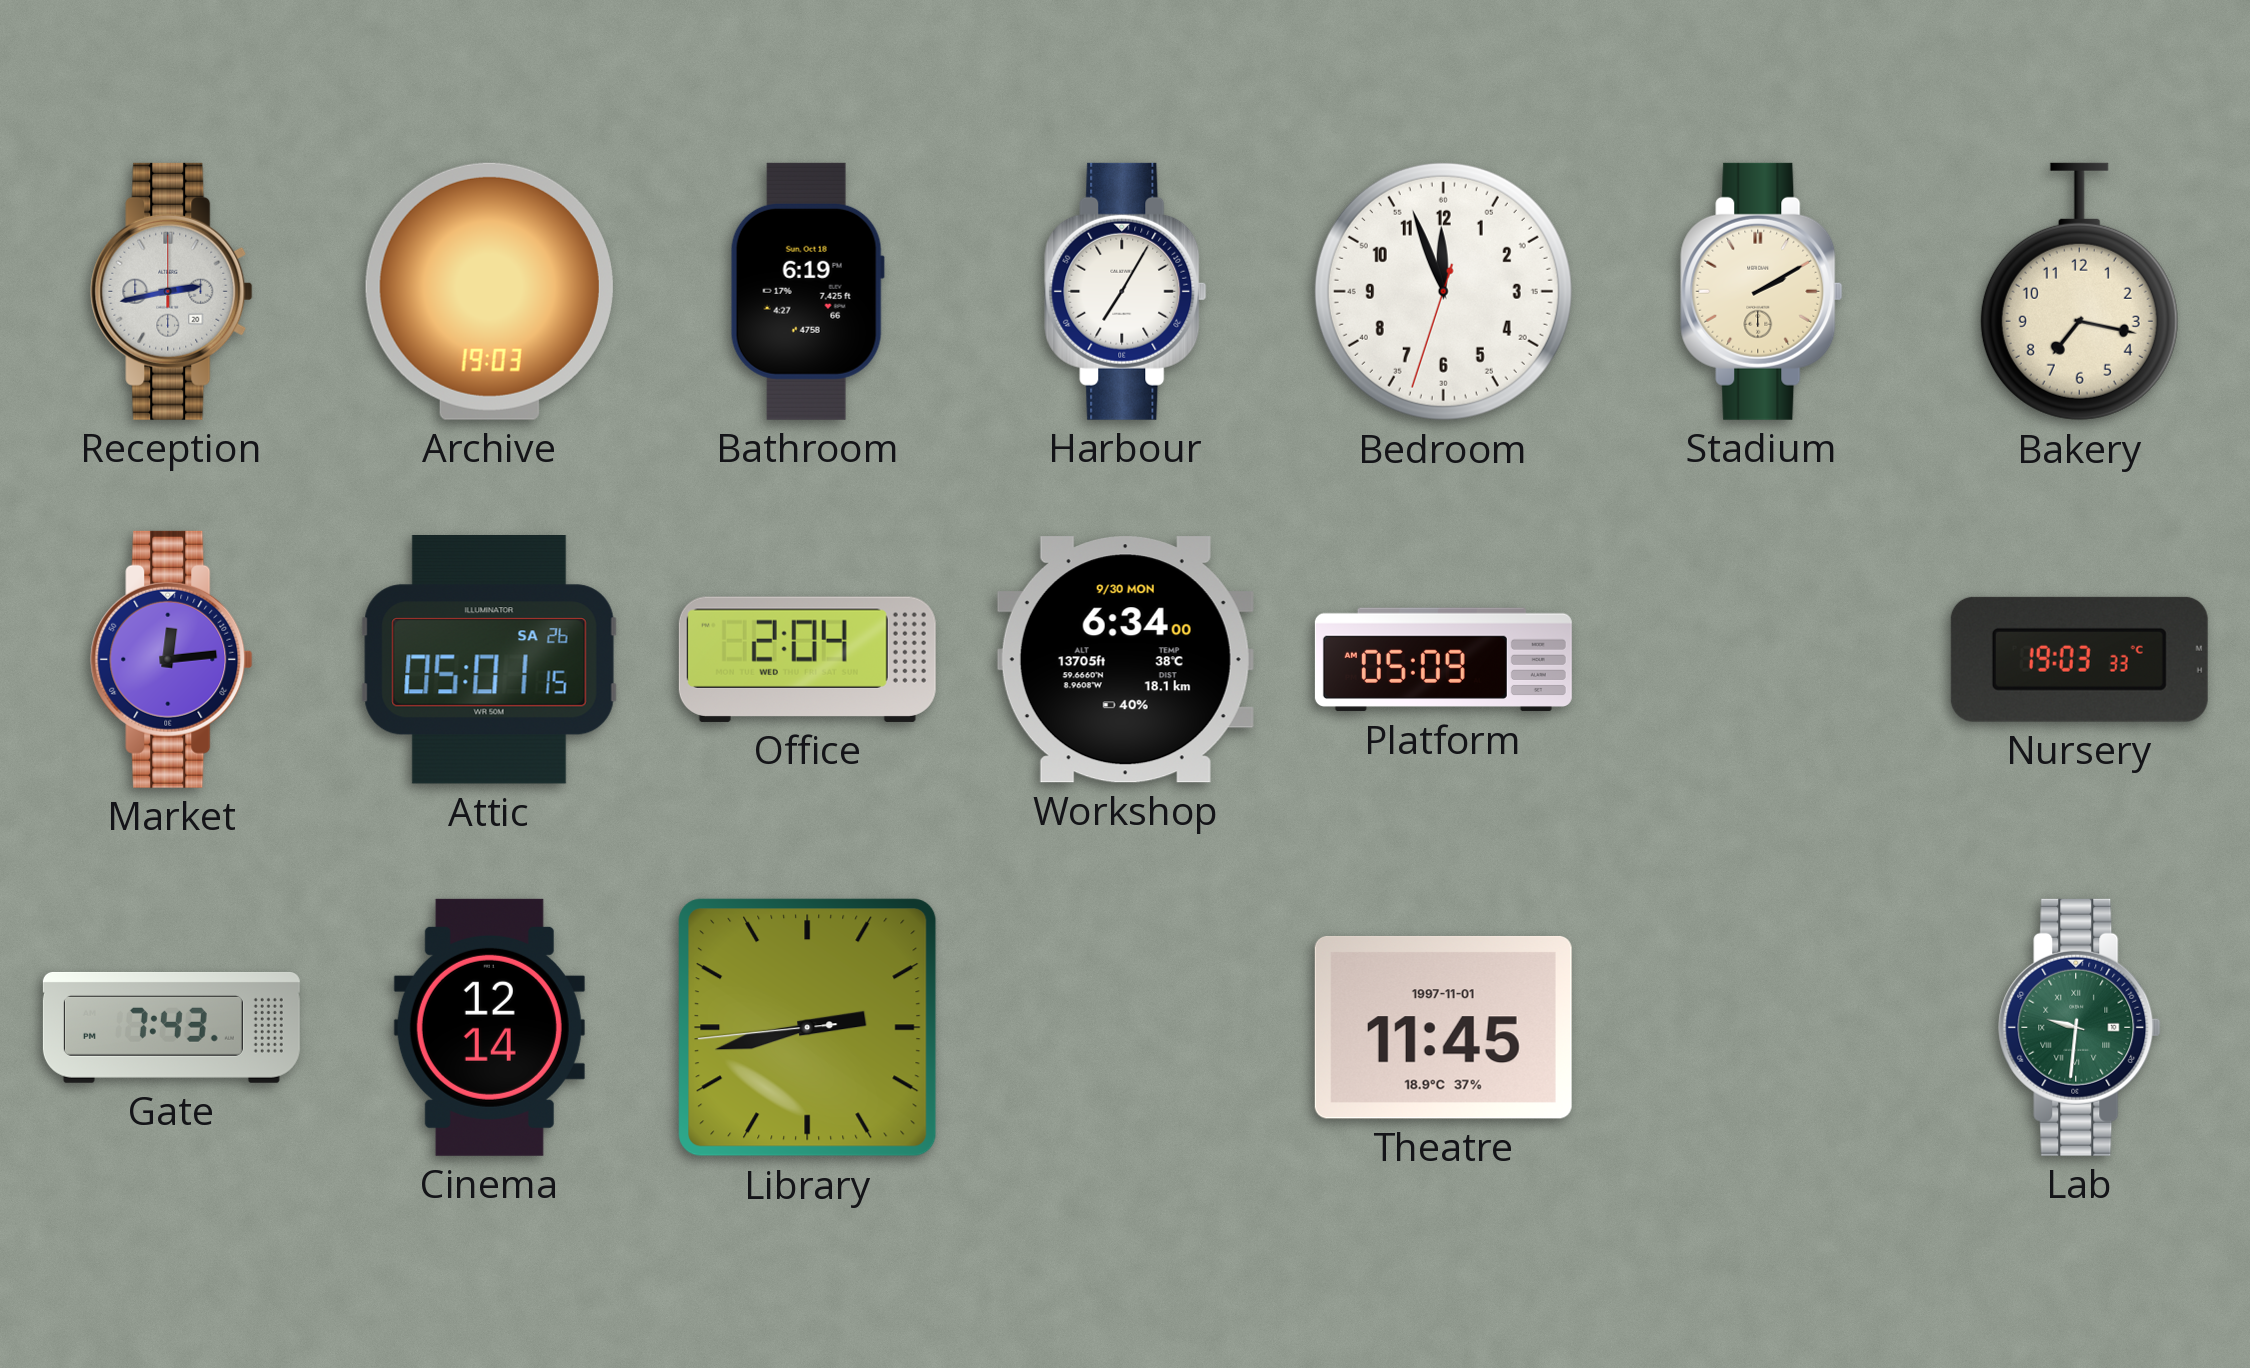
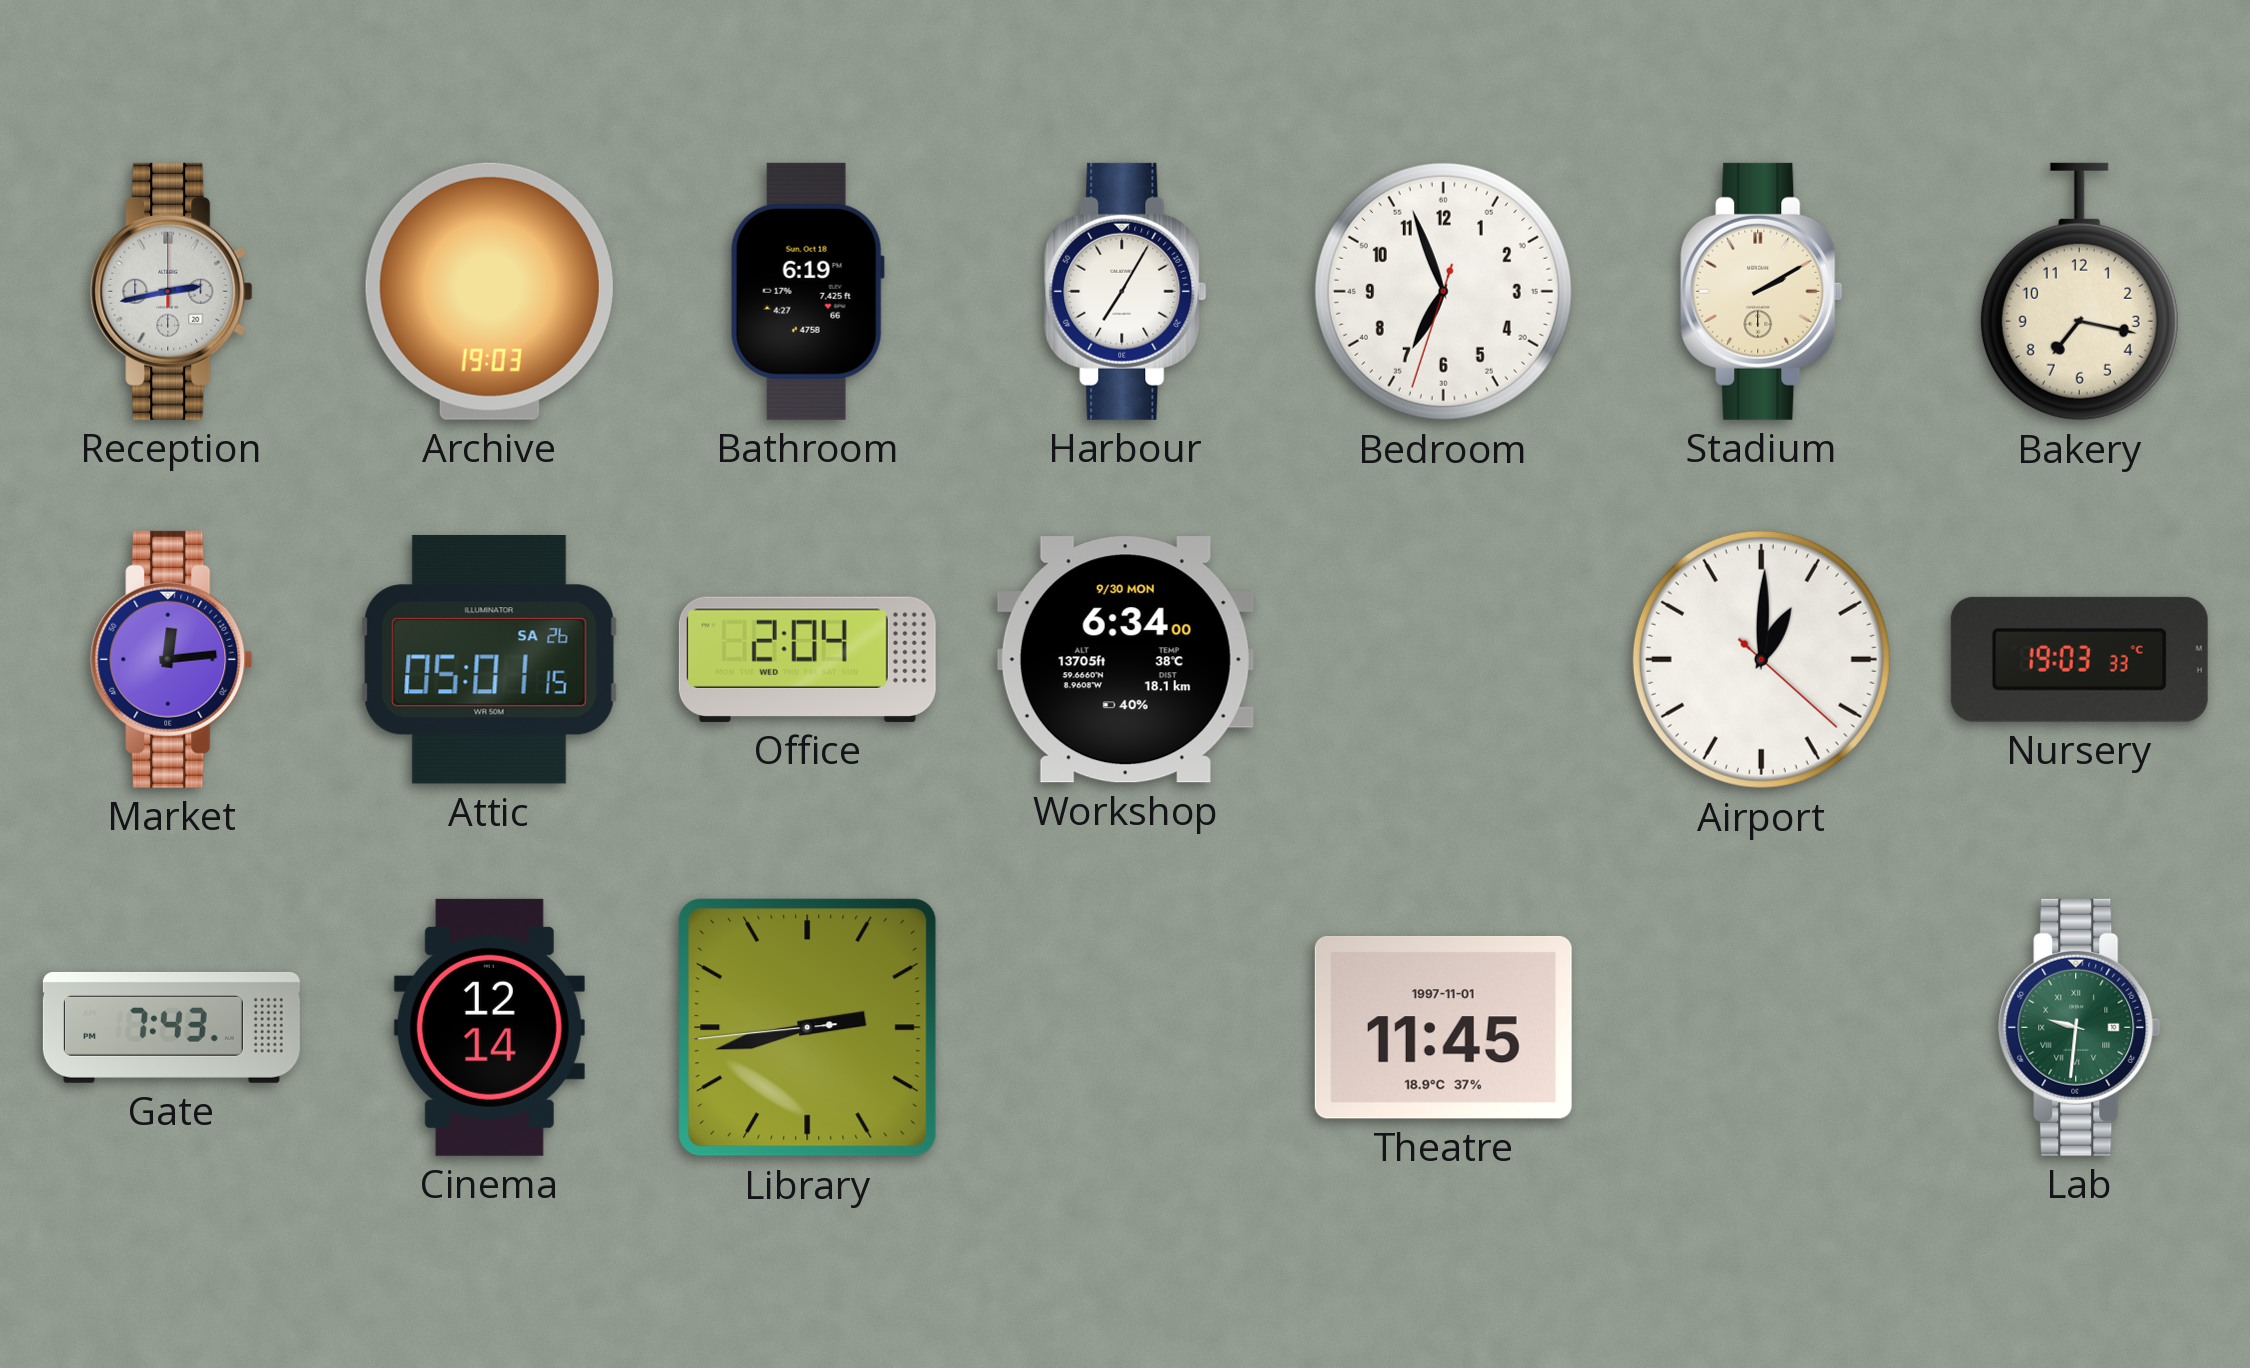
Bedroom: 11:56 -> 6:56 (1443, 291)
Platform: 05:09 -> none (1443, 660)
Airport: none -> 1:00 (1761, 659)
